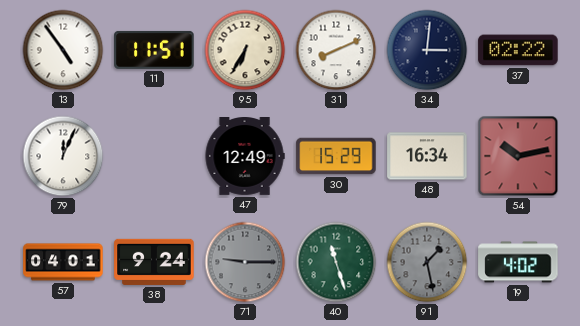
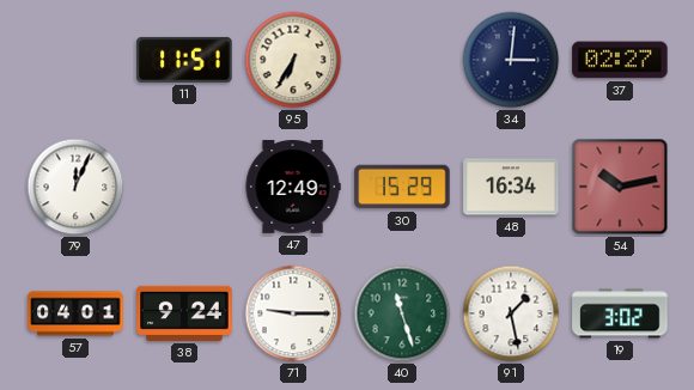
13: 4:54 -> none (63, 50)
31: 8:11 -> none (336, 50)
37: 02:22 -> 02:27 (620, 60)
71 dial: grey -> white (293, 313)
91 dial: grey -> white (511, 313)
19: 4:02 -> 3:02 (620, 313)
